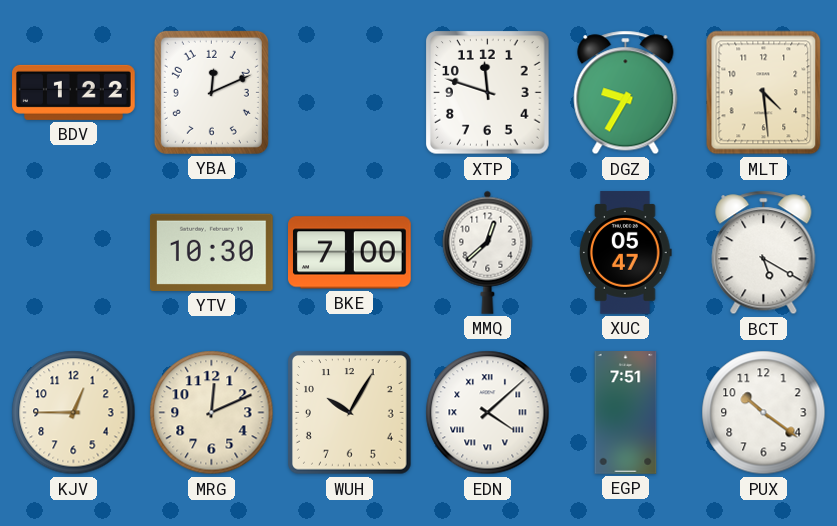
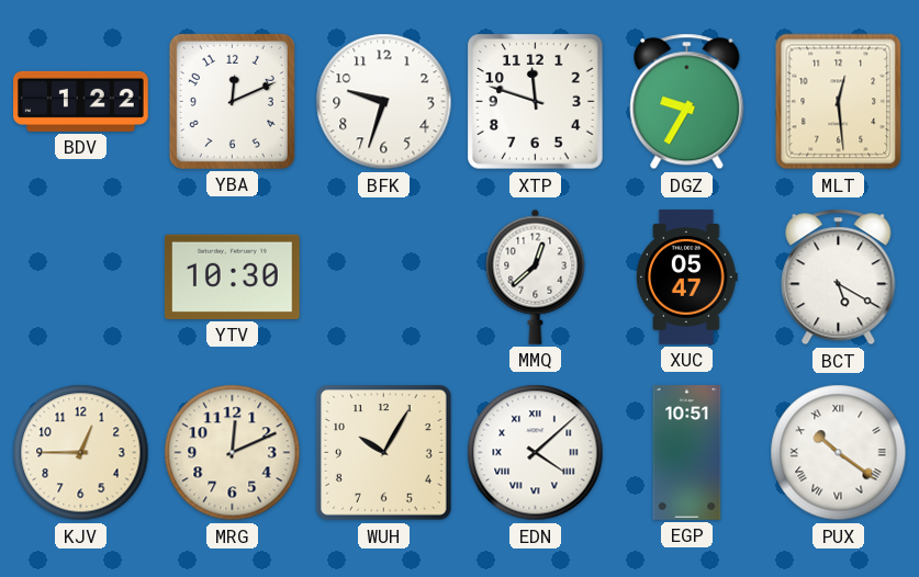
BFK: none -> 9:33 (384, 102)
MLT: 4:29 -> 12:29 (839, 102)
BKE: 7:00 -> none (350, 253)
EGP: 7:51 -> 10:51 (687, 453)
PUX numerals: Arabic -> Roman (839, 453)
